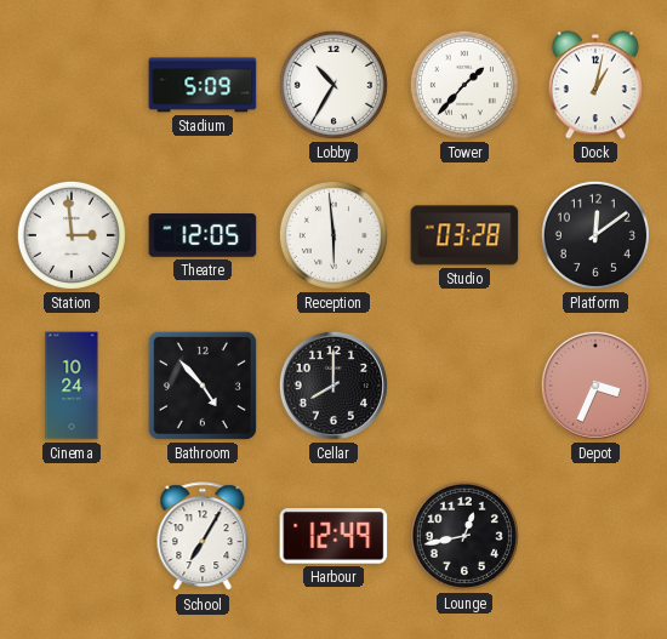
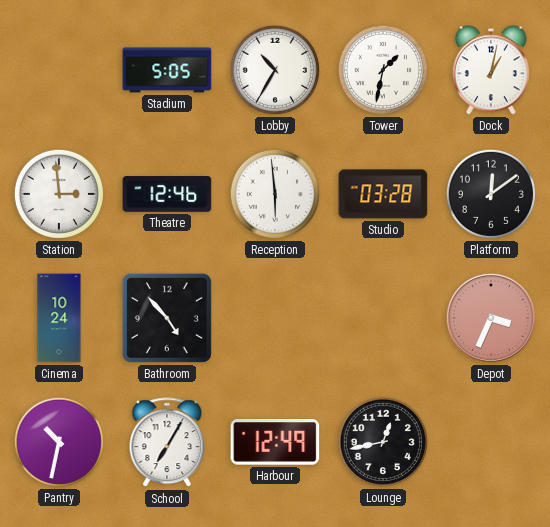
Stadium: 5:09 -> 5:05 (167, 70)
Tower: 1:37 -> 1:32 (383, 70)
Theatre: 12:05 -> 12:46 (167, 194)
Cellar: 8:00 -> none (333, 386)
Pantry: none -> 10:32 (59, 442)
